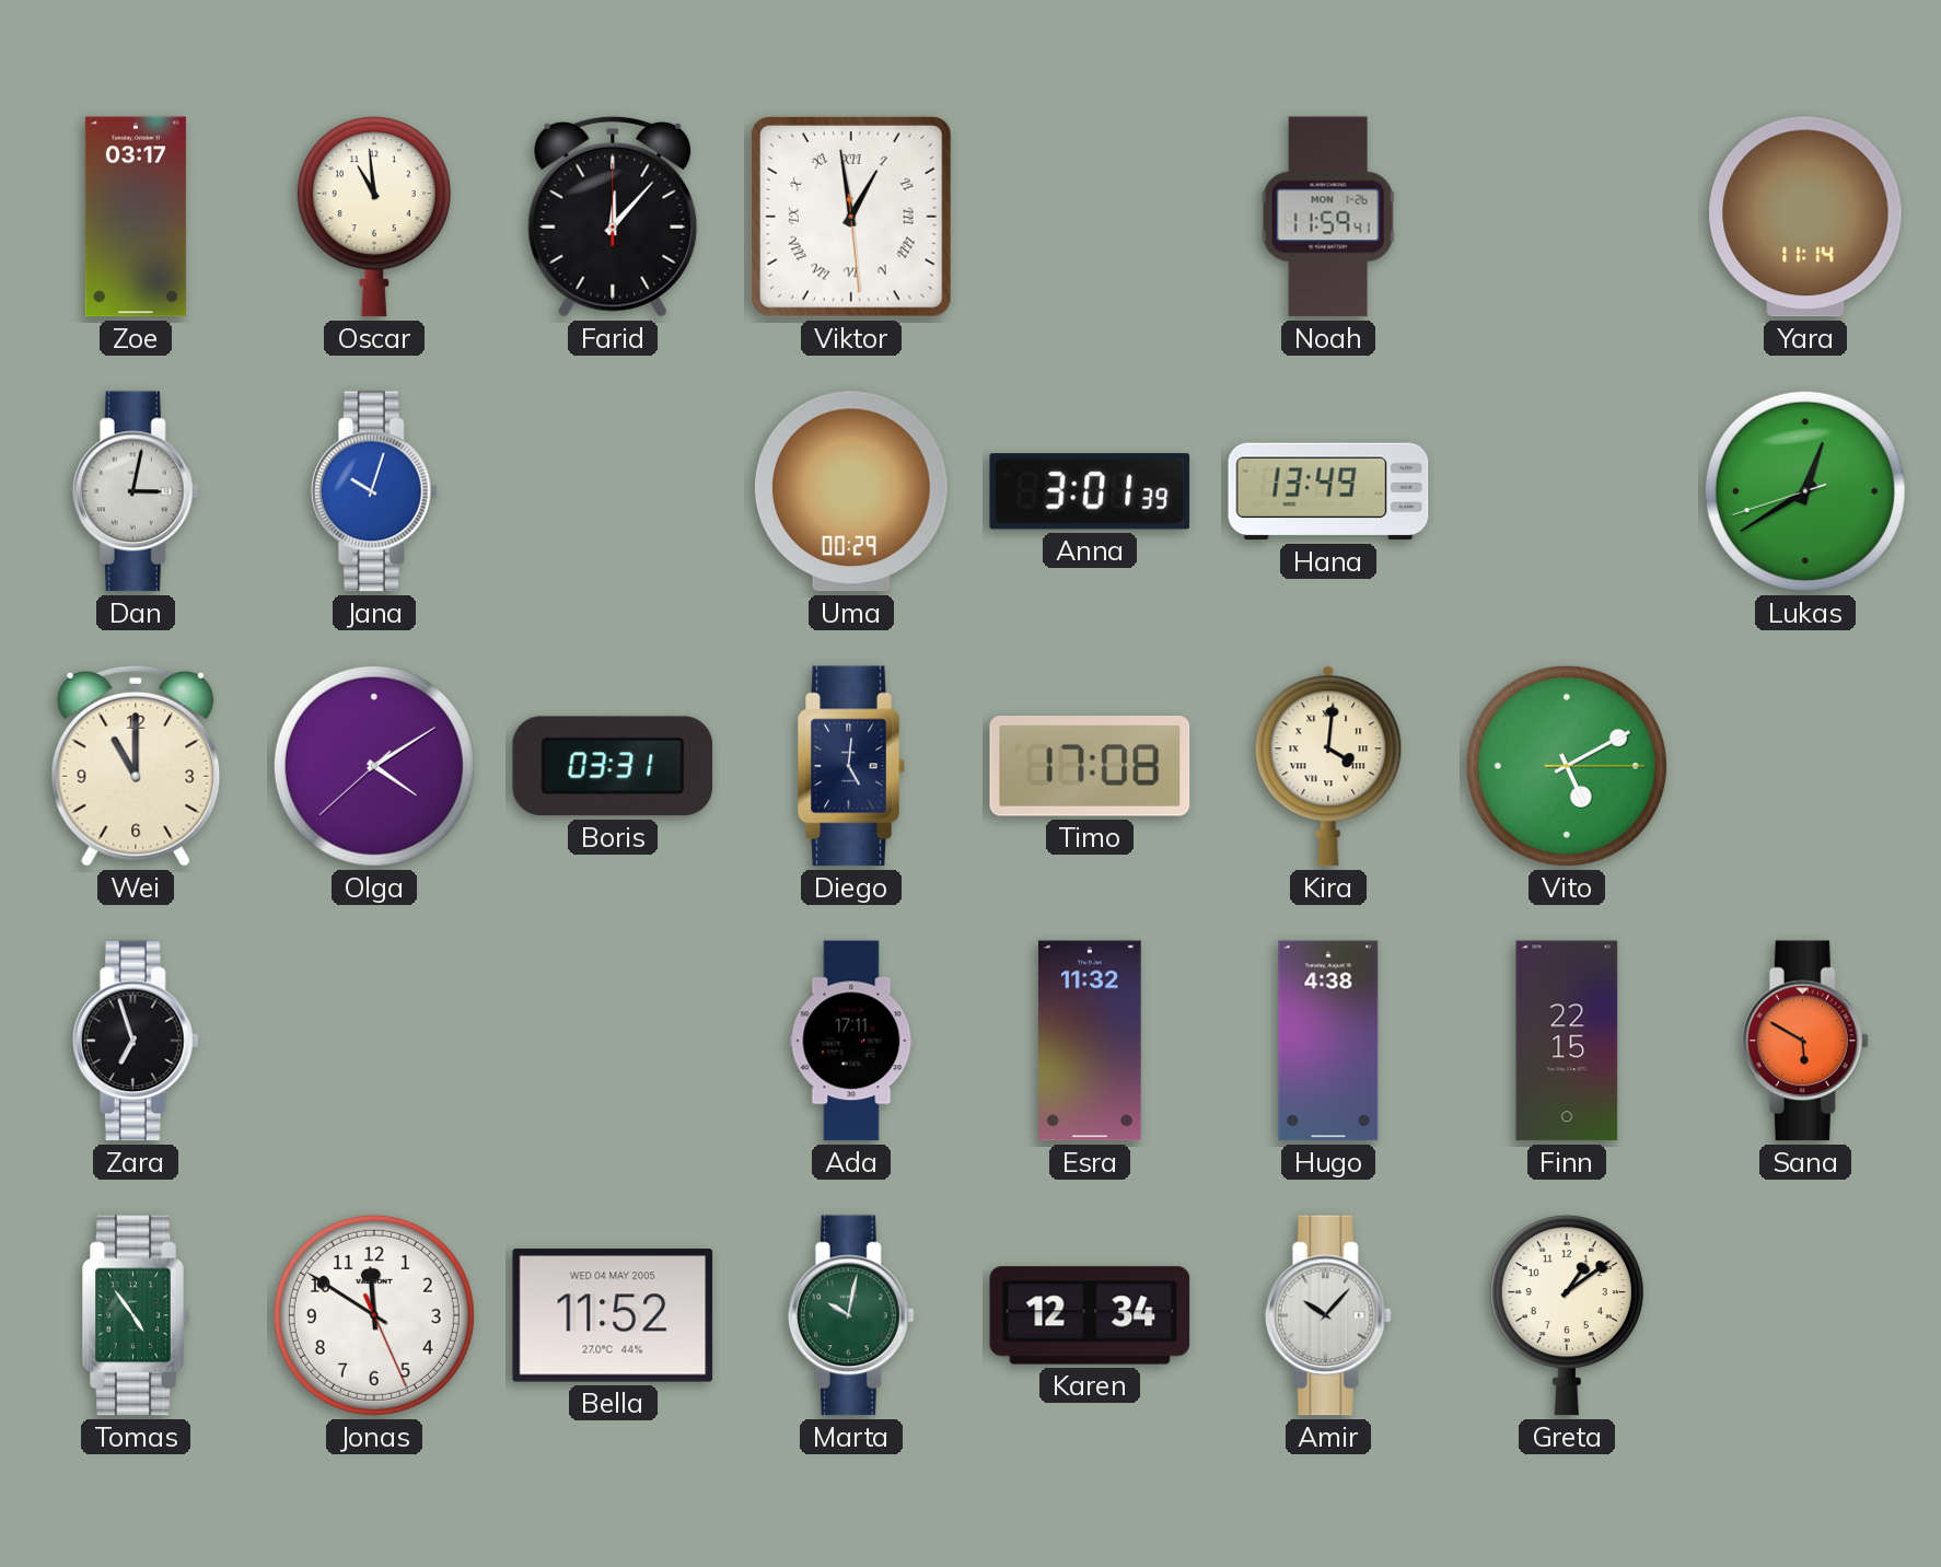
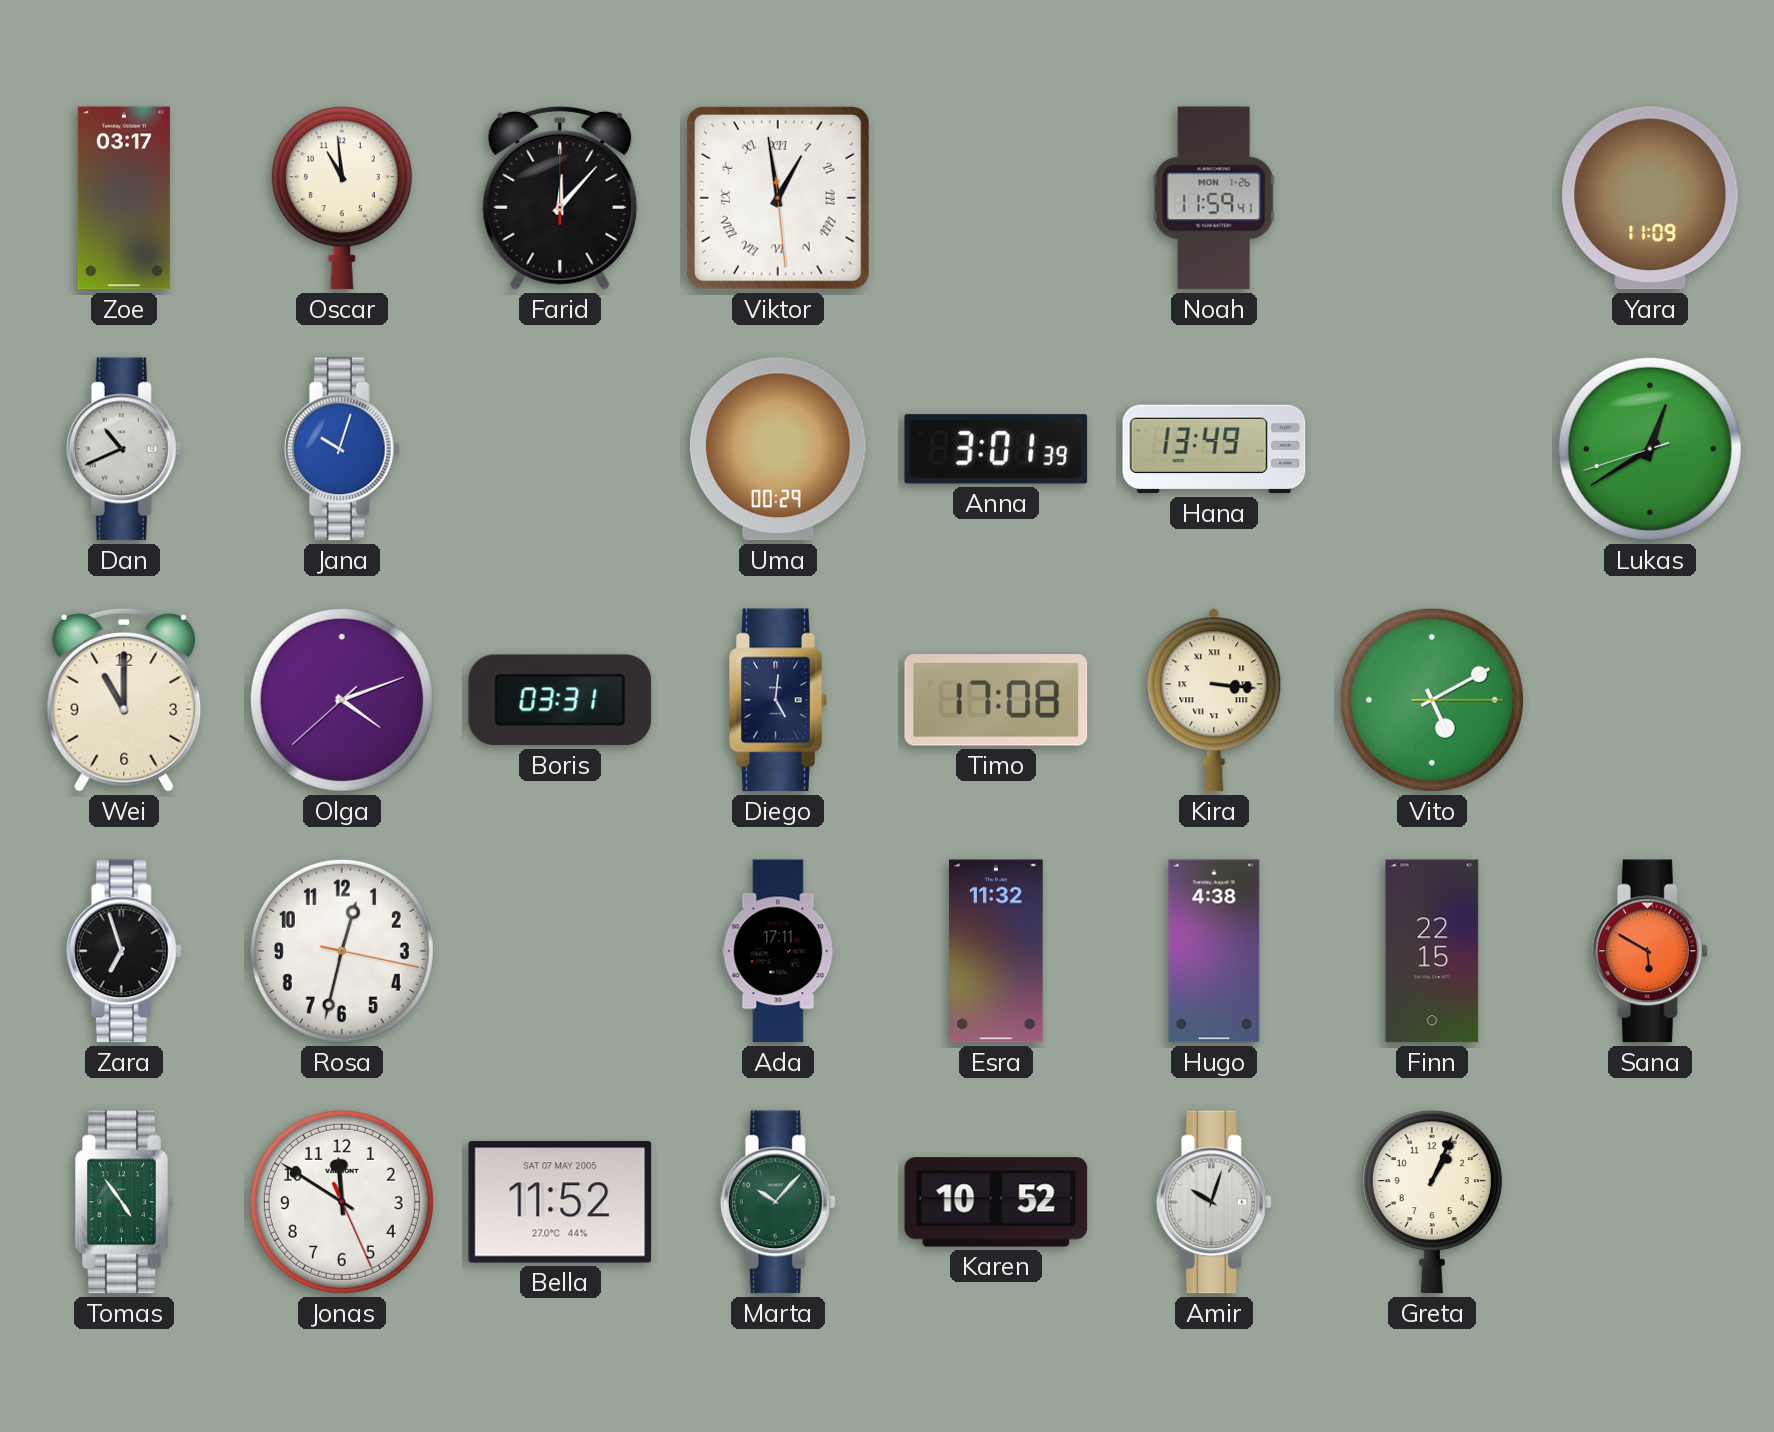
Yara: 11:14 -> 11:09 (1650, 198)
Dan: 3:02 -> 10:41 (124, 449)
Olga: 4:09 -> 4:11 (342, 700)
Kira: 4:01 -> 3:16 (1214, 700)
Rosa: none -> 12:32 (342, 951)
Bella date: WED 04 MAY 2005 -> SAT 07 MAY 2005 (560, 1202)
Marta: 10:02 -> 10:07 (778, 1202)
Karen: 12:34 -> 10:52 (996, 1202)
Amir: 10:07 -> 10:03 (1214, 1202)
Greta: 1:09 -> 1:04 (1432, 1202)
